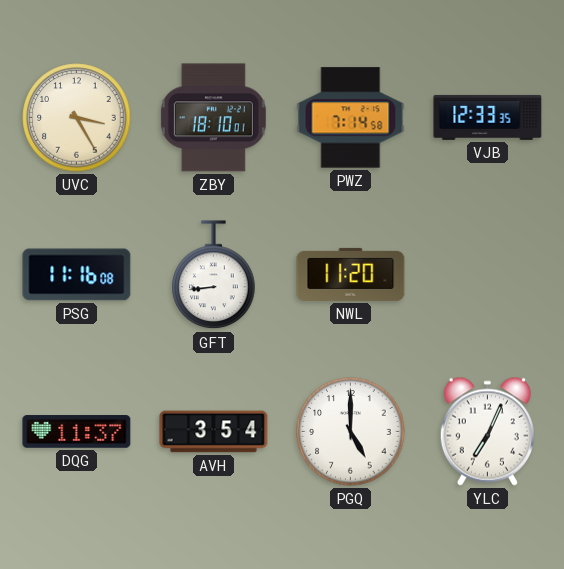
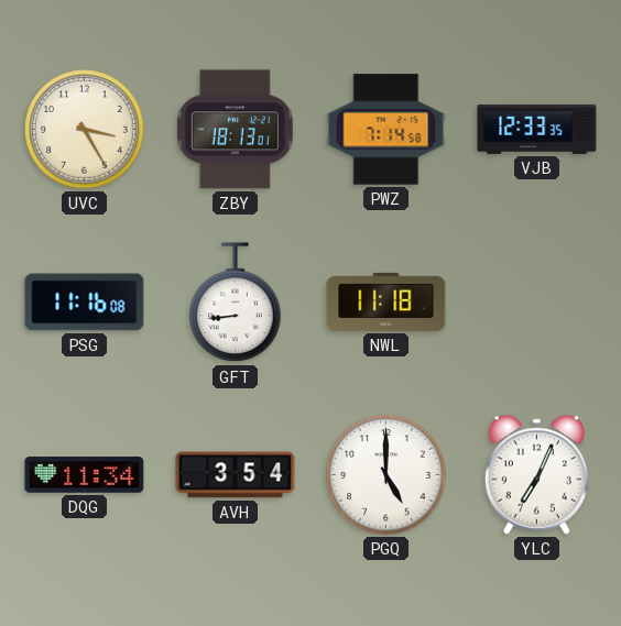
ZBY: 18:10 -> 18:13 (235, 130)
NWL: 11:20 -> 11:18 (386, 301)
DQG: 11:37 -> 11:34 (85, 475)
